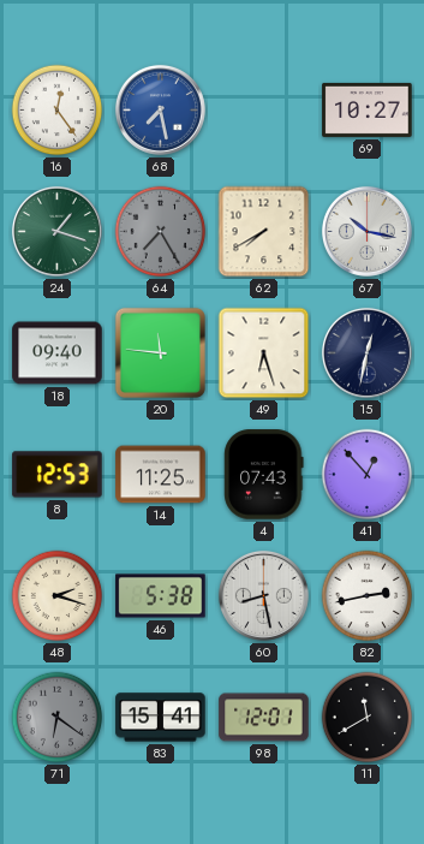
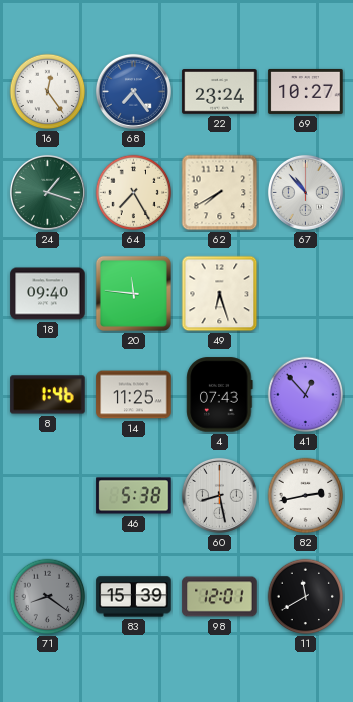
68: 7:28 -> 7:24 (133, 91)
22: none -> 23:24 (220, 92)
64 dial: grey -> cream (134, 193)
67: 10:17 -> 10:53 (305, 192)
15: 12:32 -> none (366, 352)
8: 12:53 -> 1:46 (48, 395)
48: 2:18 -> none (58, 596)
71: 6:21 -> 8:21 (48, 597)
83: 15:41 -> 15:39 (134, 597)
